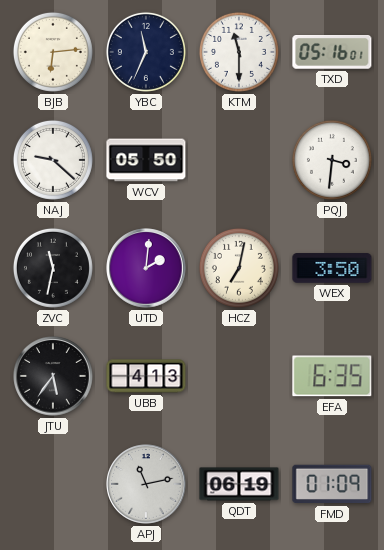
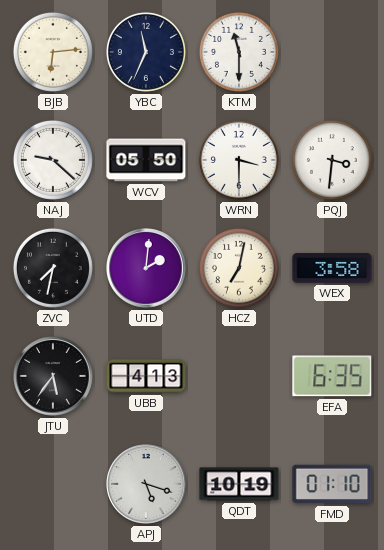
TXD: 05:16 -> none (332, 53)
WRN: none -> 3:30 (239, 160)
ZVC: 11:32 -> 7:32 (53, 268)
WEX: 3:50 -> 3:58 (332, 268)
APJ: 11:13 -> 5:18 (146, 484)
QDT: 06:19 -> 10:19 (239, 484)
FMD: 01:09 -> 01:10 (332, 484)
